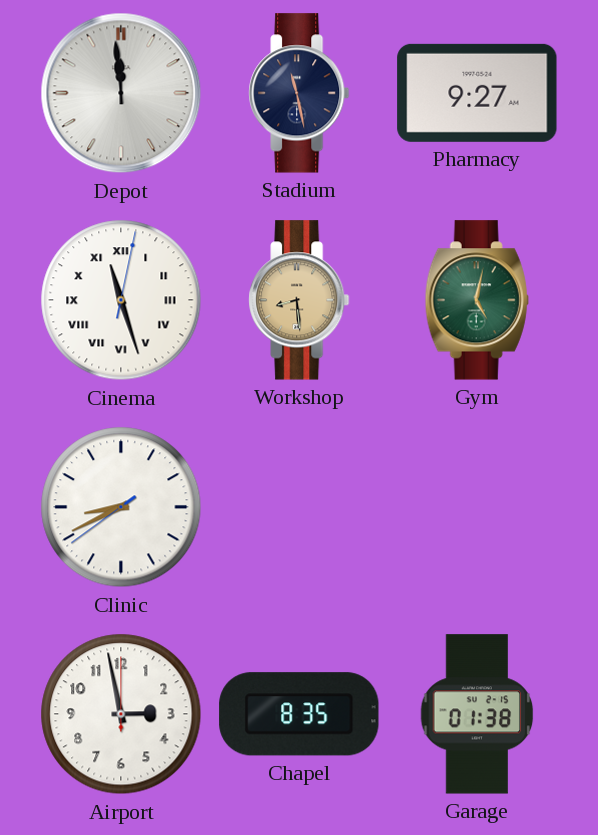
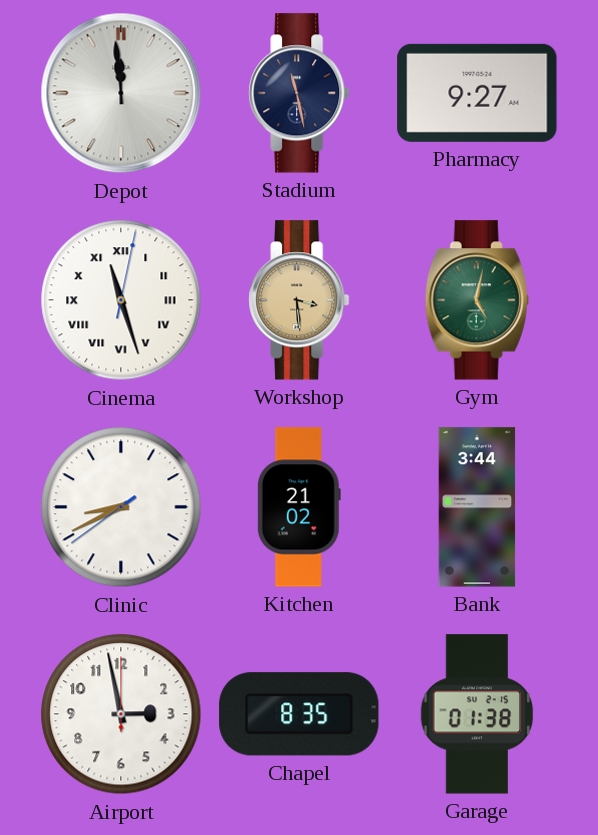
Workshop: 8:29 -> 3:29 (299, 300)
Kitchen: none -> 21:02 (299, 507)
Bank: none -> 3:44 (477, 507)
